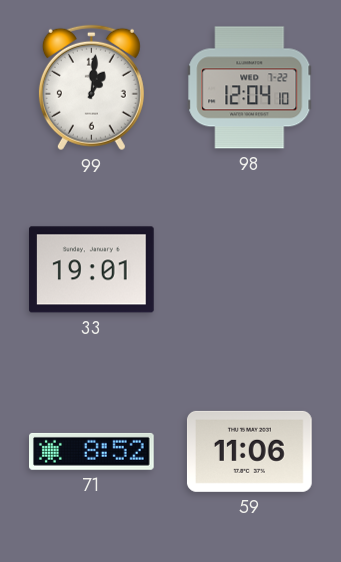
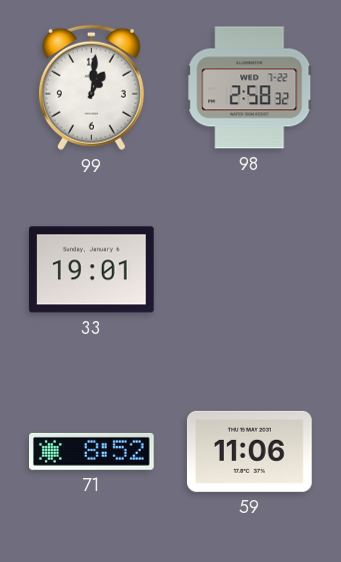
98: 12:04 -> 2:58 (250, 88)
